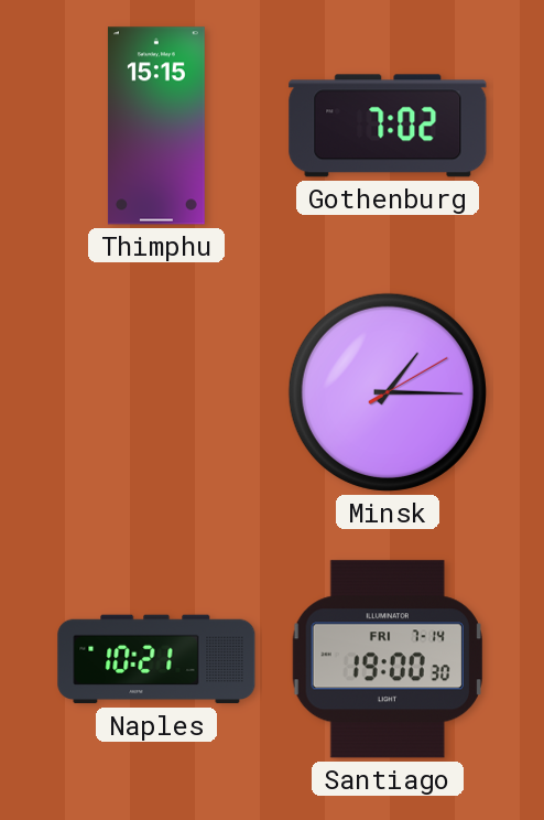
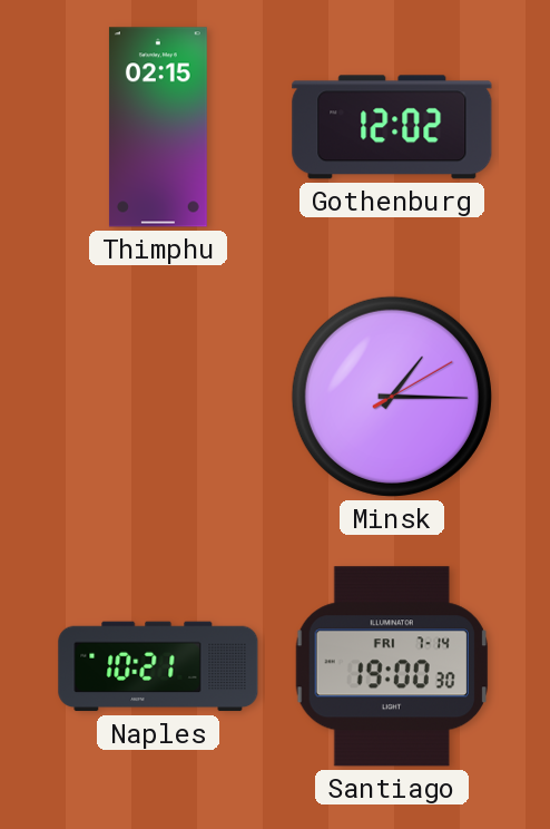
Thimphu: 15:15 -> 02:15 (158, 127)
Gothenburg: 7:02 -> 12:02 (392, 127)
